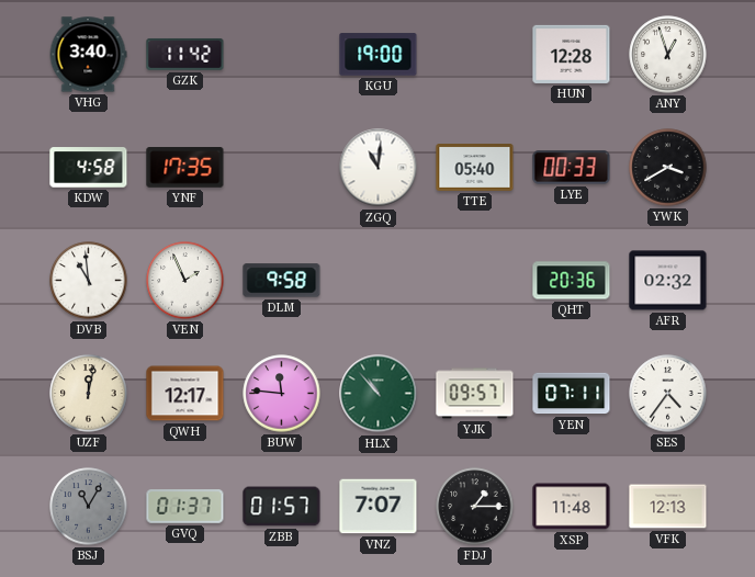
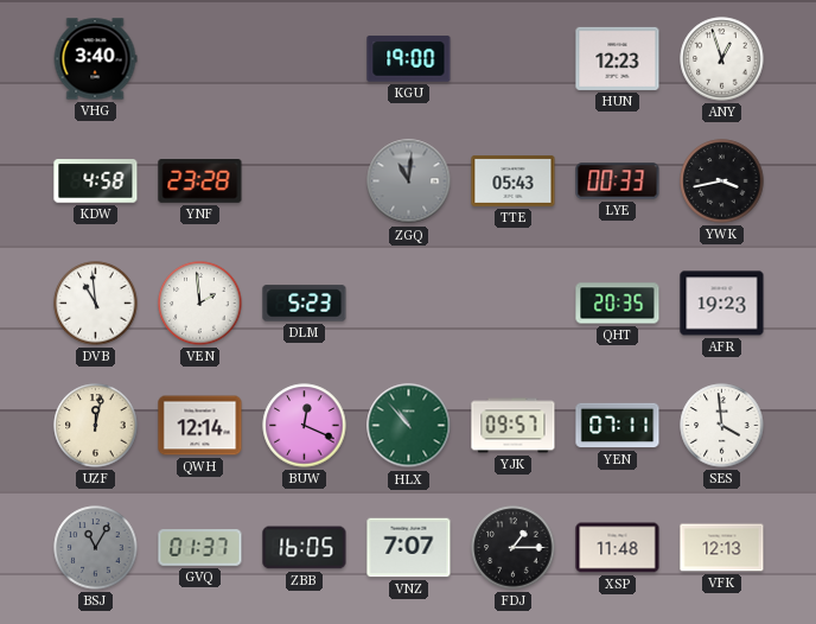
GZK: 11:42 -> none (185, 54)
HUN: 12:28 -> 12:23 (618, 58)
YNF: 17:35 -> 23:28 (200, 182)
ZGQ dial: white -> grey (409, 182)
TTE: 05:40 -> 05:43 (514, 182)
YWK: 3:40 -> 3:43 (722, 182)
VEN: 1:56 -> 1:59 (200, 304)
DLM: 9:58 -> 5:23 (305, 304)
QHT: 20:36 -> 20:35 (618, 304)
AFR: 02:32 -> 19:23 (722, 304)
QWH: 12:17 -> 12:14 (200, 426)
BUW: 11:46 -> 12:19 (305, 426)
SES: 4:36 -> 3:59 (722, 426)
ZBB: 01:57 -> 16:05 (305, 548)
